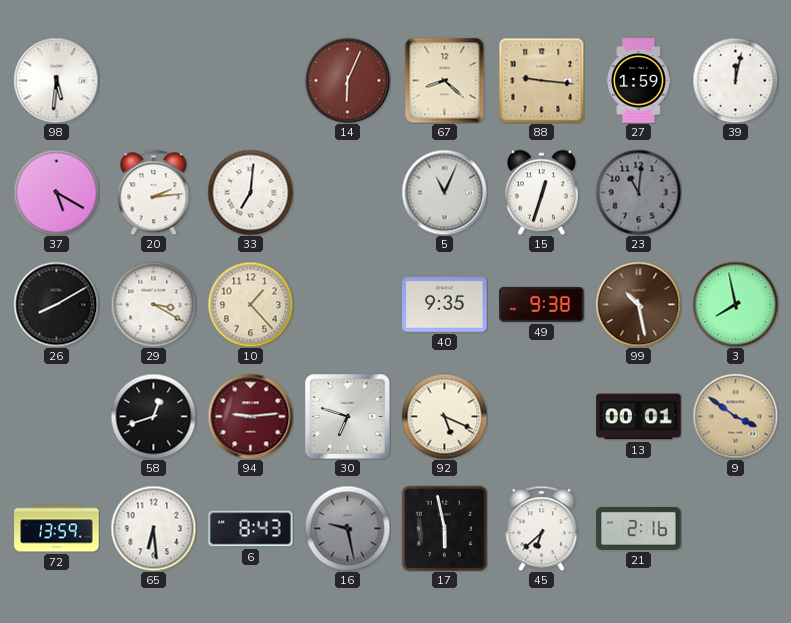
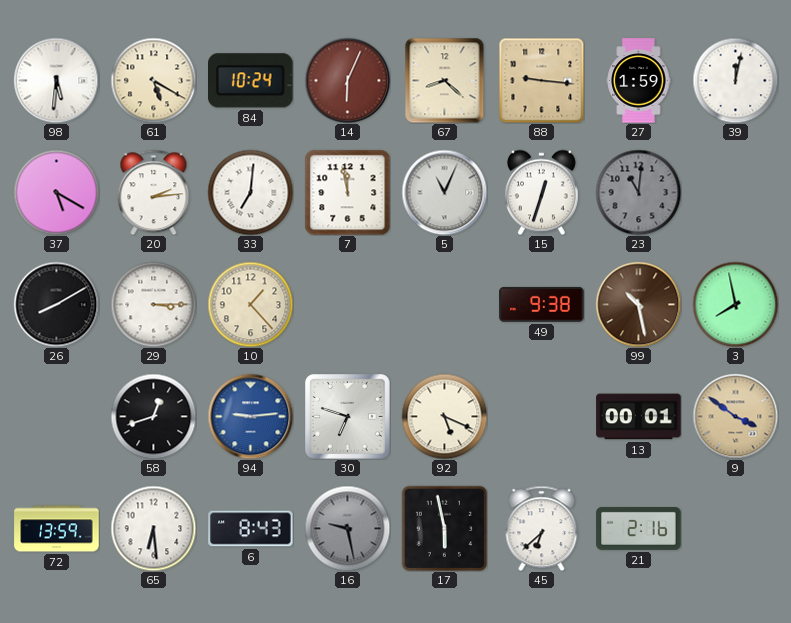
61: none -> 5:20 (153, 80)
84: none -> 10:24 (251, 81)
7: none -> 11:58 (347, 192)
29: 3:20 -> 3:15 (153, 304)
40: 9:35 -> none (445, 305)
94 dial: burgundy -> blue (250, 416)
